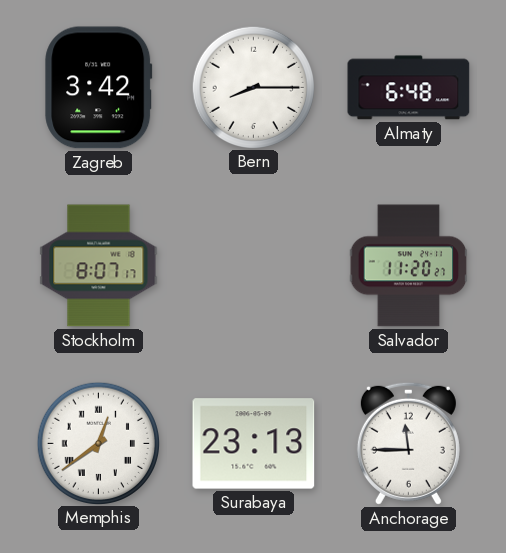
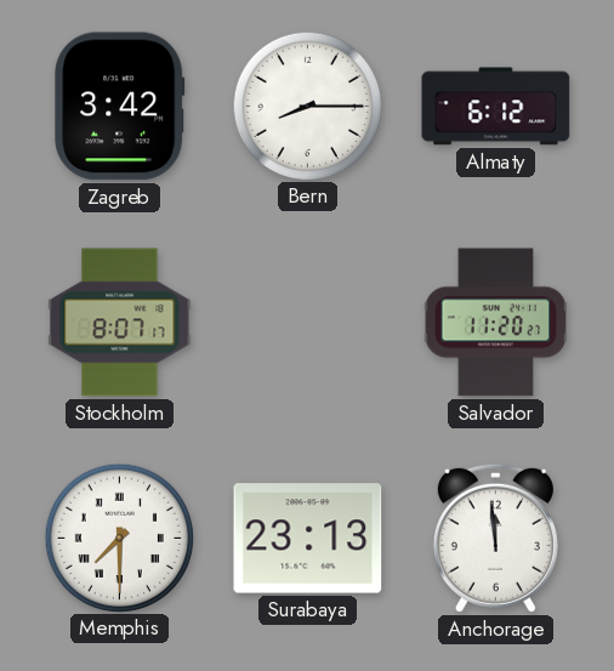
Almaty: 6:48 -> 6:12 (496, 107)
Memphis: 12:39 -> 7:30 (119, 538)
Anchorage: 11:45 -> 11:59 (495, 538)
